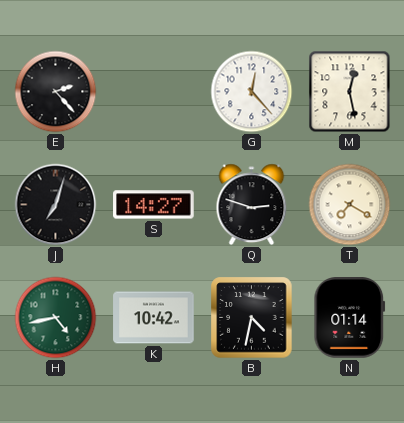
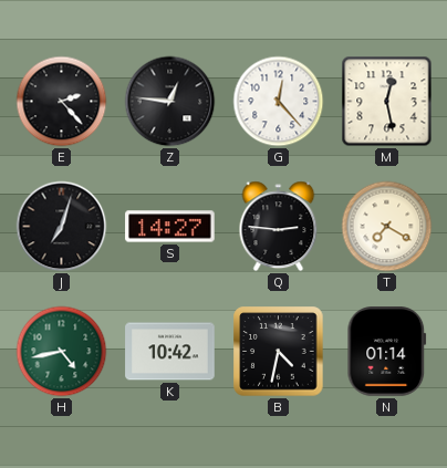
Z: none -> 12:46 (170, 102)
Q: 2:48 -> 2:46 (279, 227)
